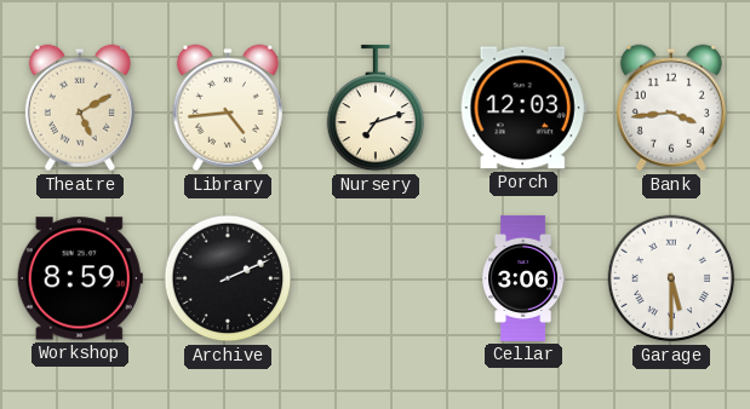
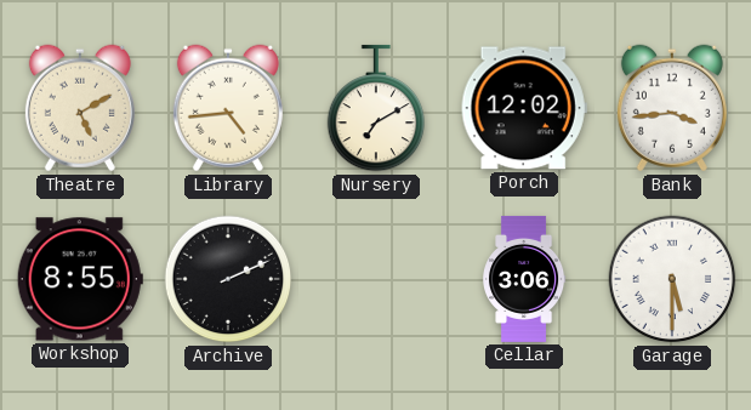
Nursery: 7:12 -> 7:10 (376, 108)
Porch: 12:03 -> 12:02 (524, 108)
Workshop: 8:59 -> 8:55 (80, 279)
